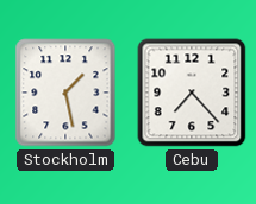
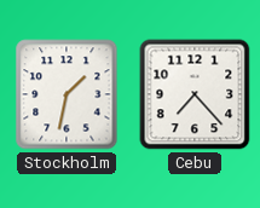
Stockholm: 1:28 -> 1:32 (67, 94)
